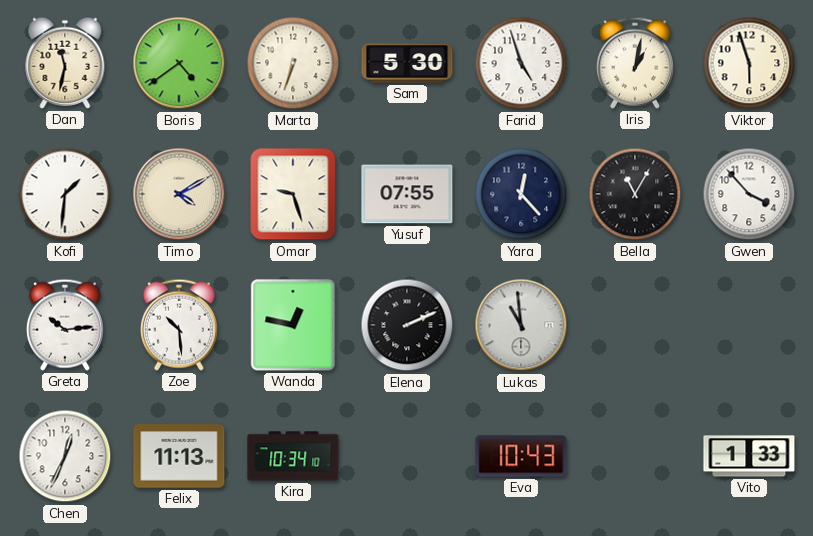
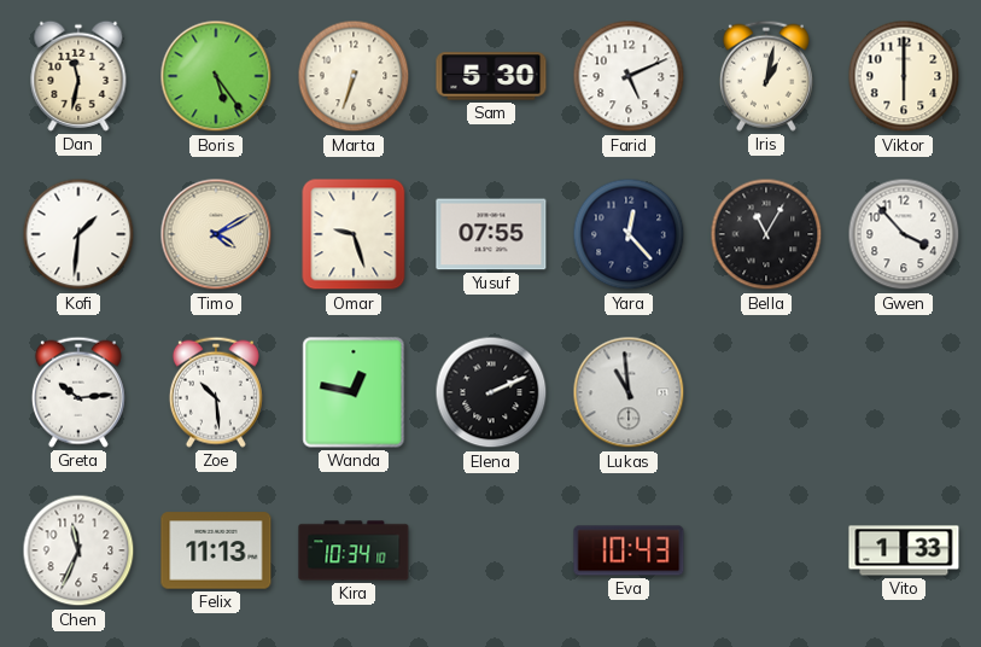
Boris: 4:39 -> 5:24 (216, 76)
Farid: 4:57 -> 5:11 (629, 76)
Viktor: 5:57 -> 6:00 (904, 76)
Chen: 12:34 -> 11:34 (78, 550)
